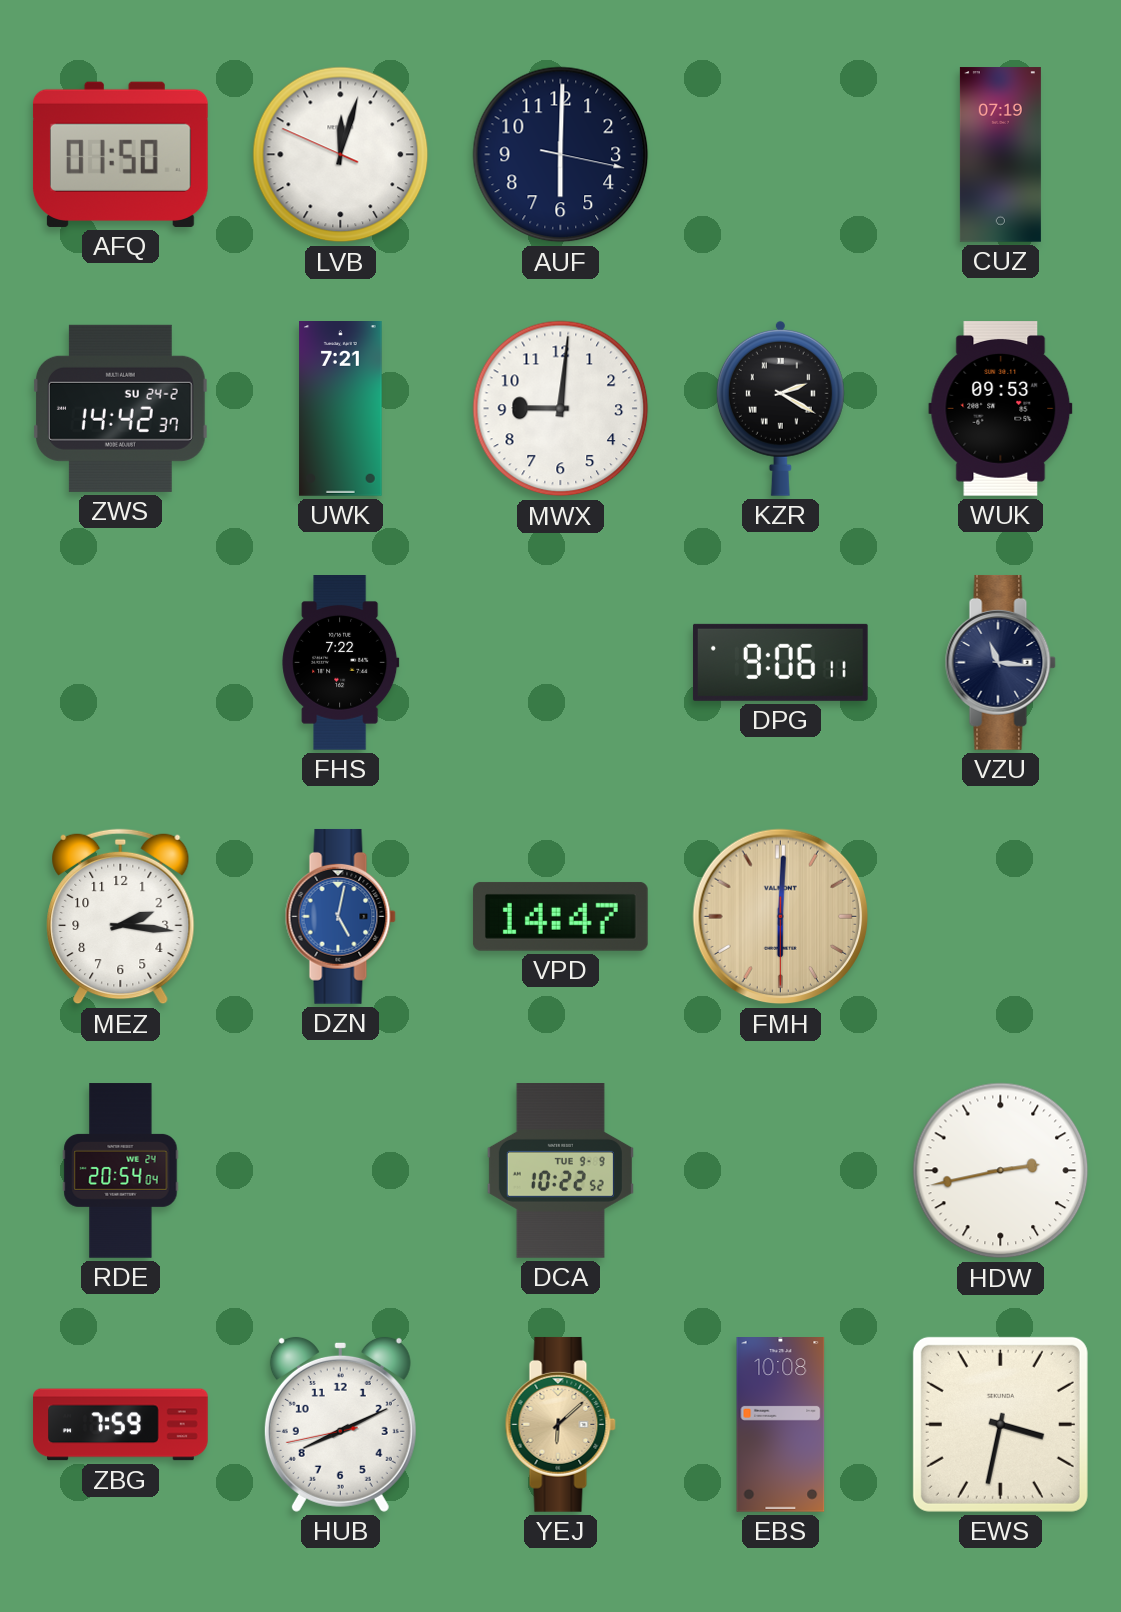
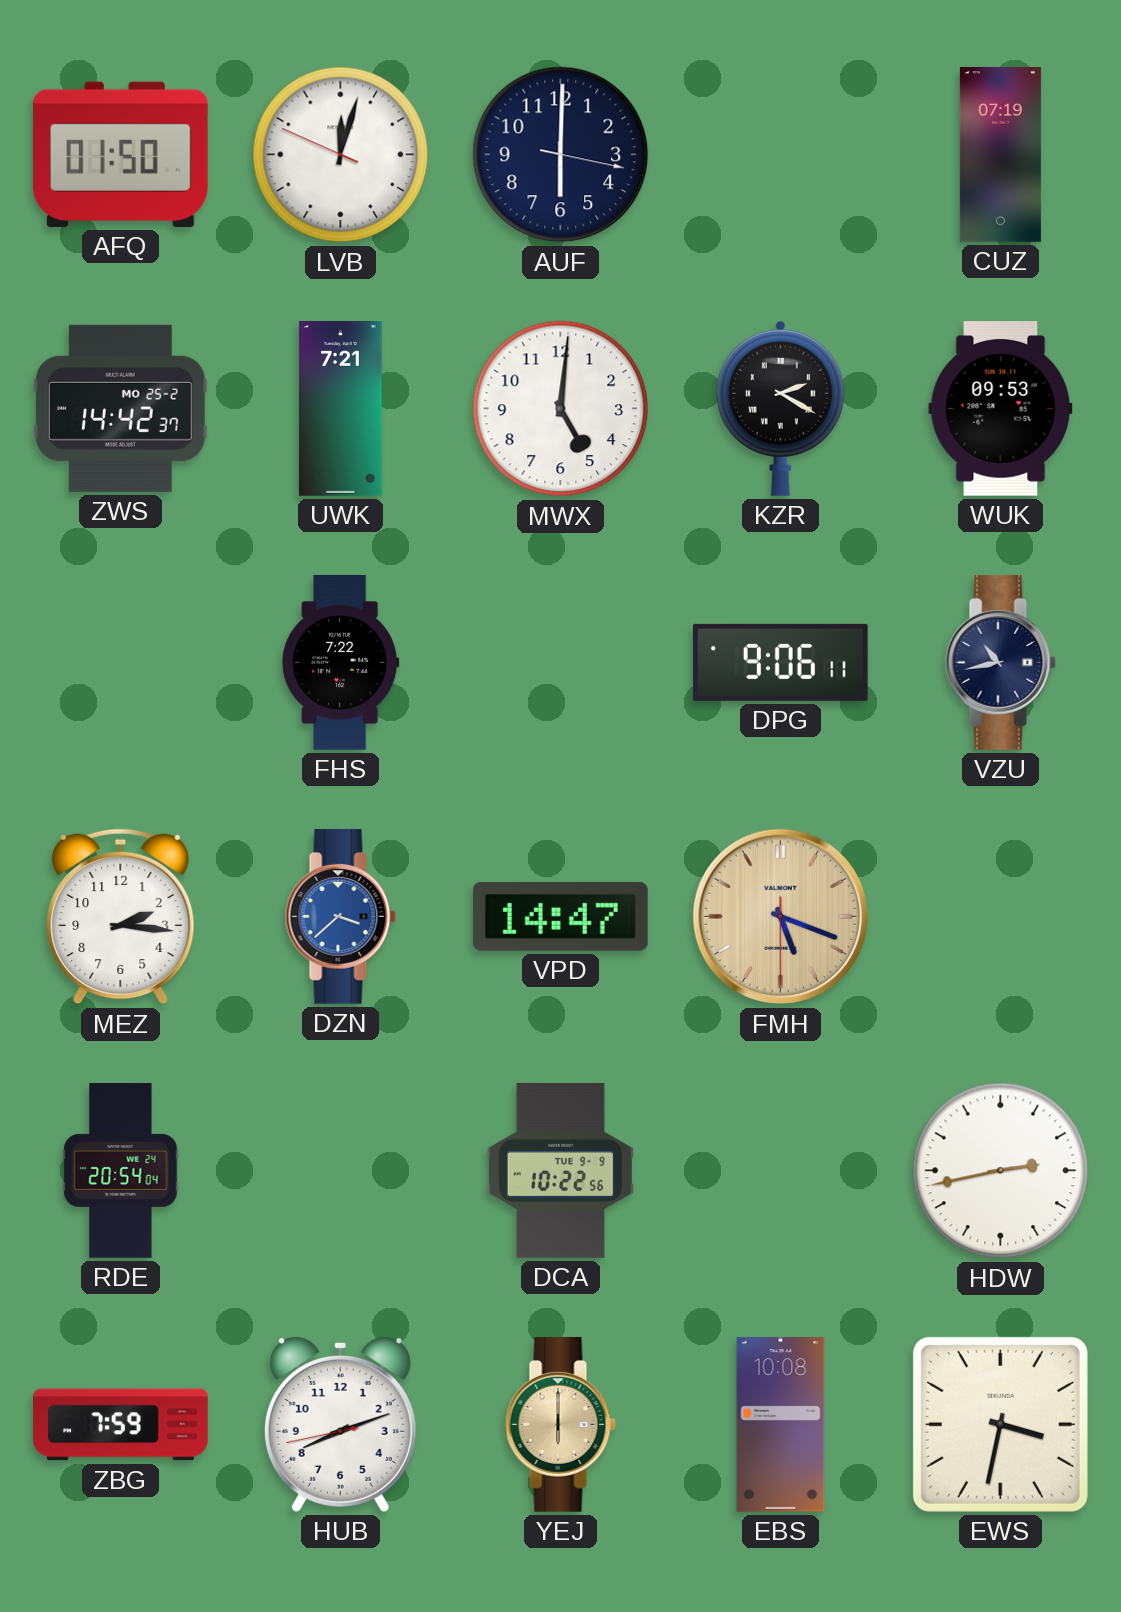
ZWS date: SU 24-2 -> MO 25-2 (120, 408)
MWX: 9:01 -> 5:01 (561, 409)
VZU: 11:16 -> 10:43 (1000, 663)
DZN: 5:02 -> 3:38 (340, 917)
FMH: 6:00 -> 5:18 (781, 917)
DCA: 10:22:52 -> 10:22:56 (560, 1171)
HUB: 8:10 -> 8:11 (340, 1424)
YEJ: 6:08 -> 6:00 (560, 1425)
